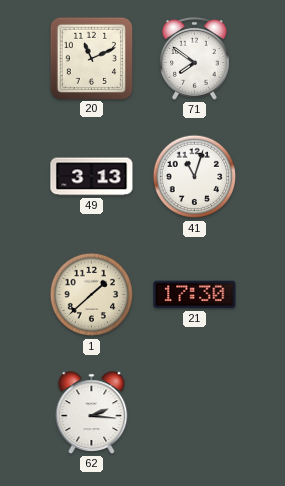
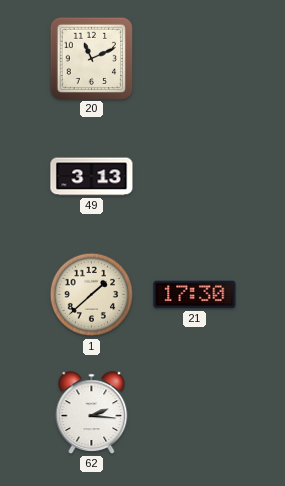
71: 7:51 -> none (195, 59)
41: 11:03 -> none (195, 177)
